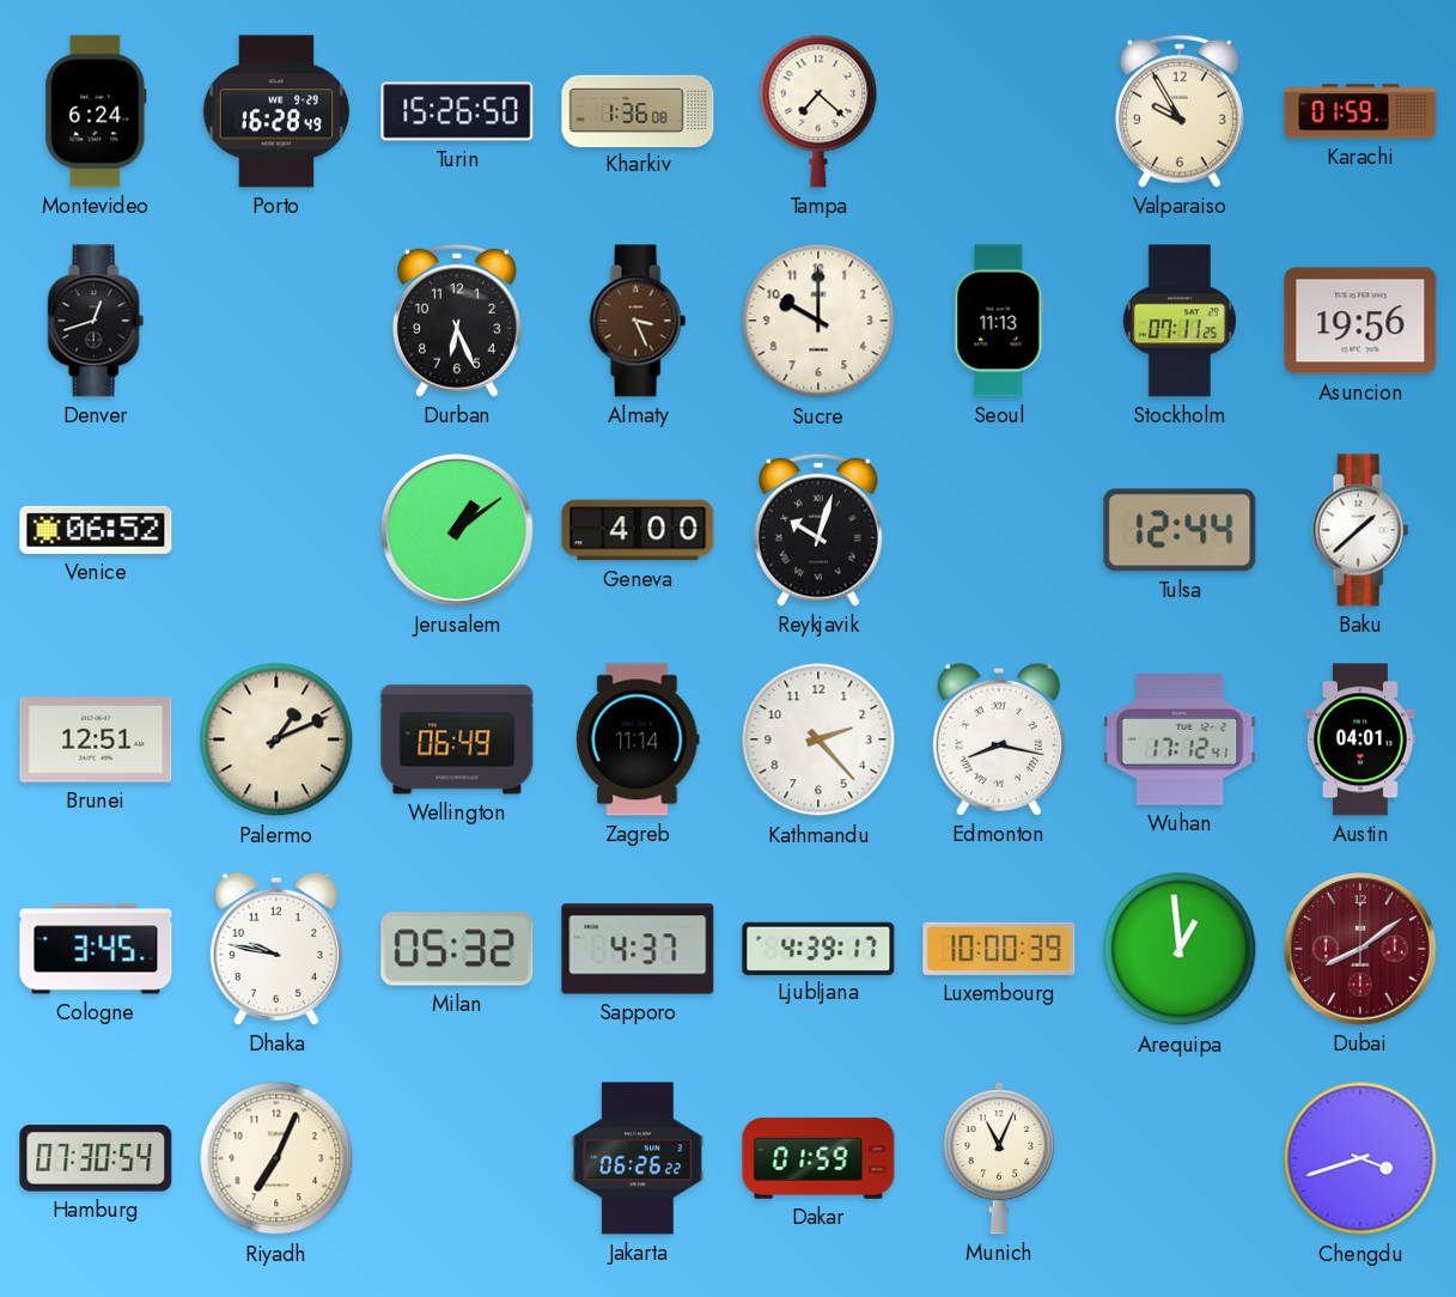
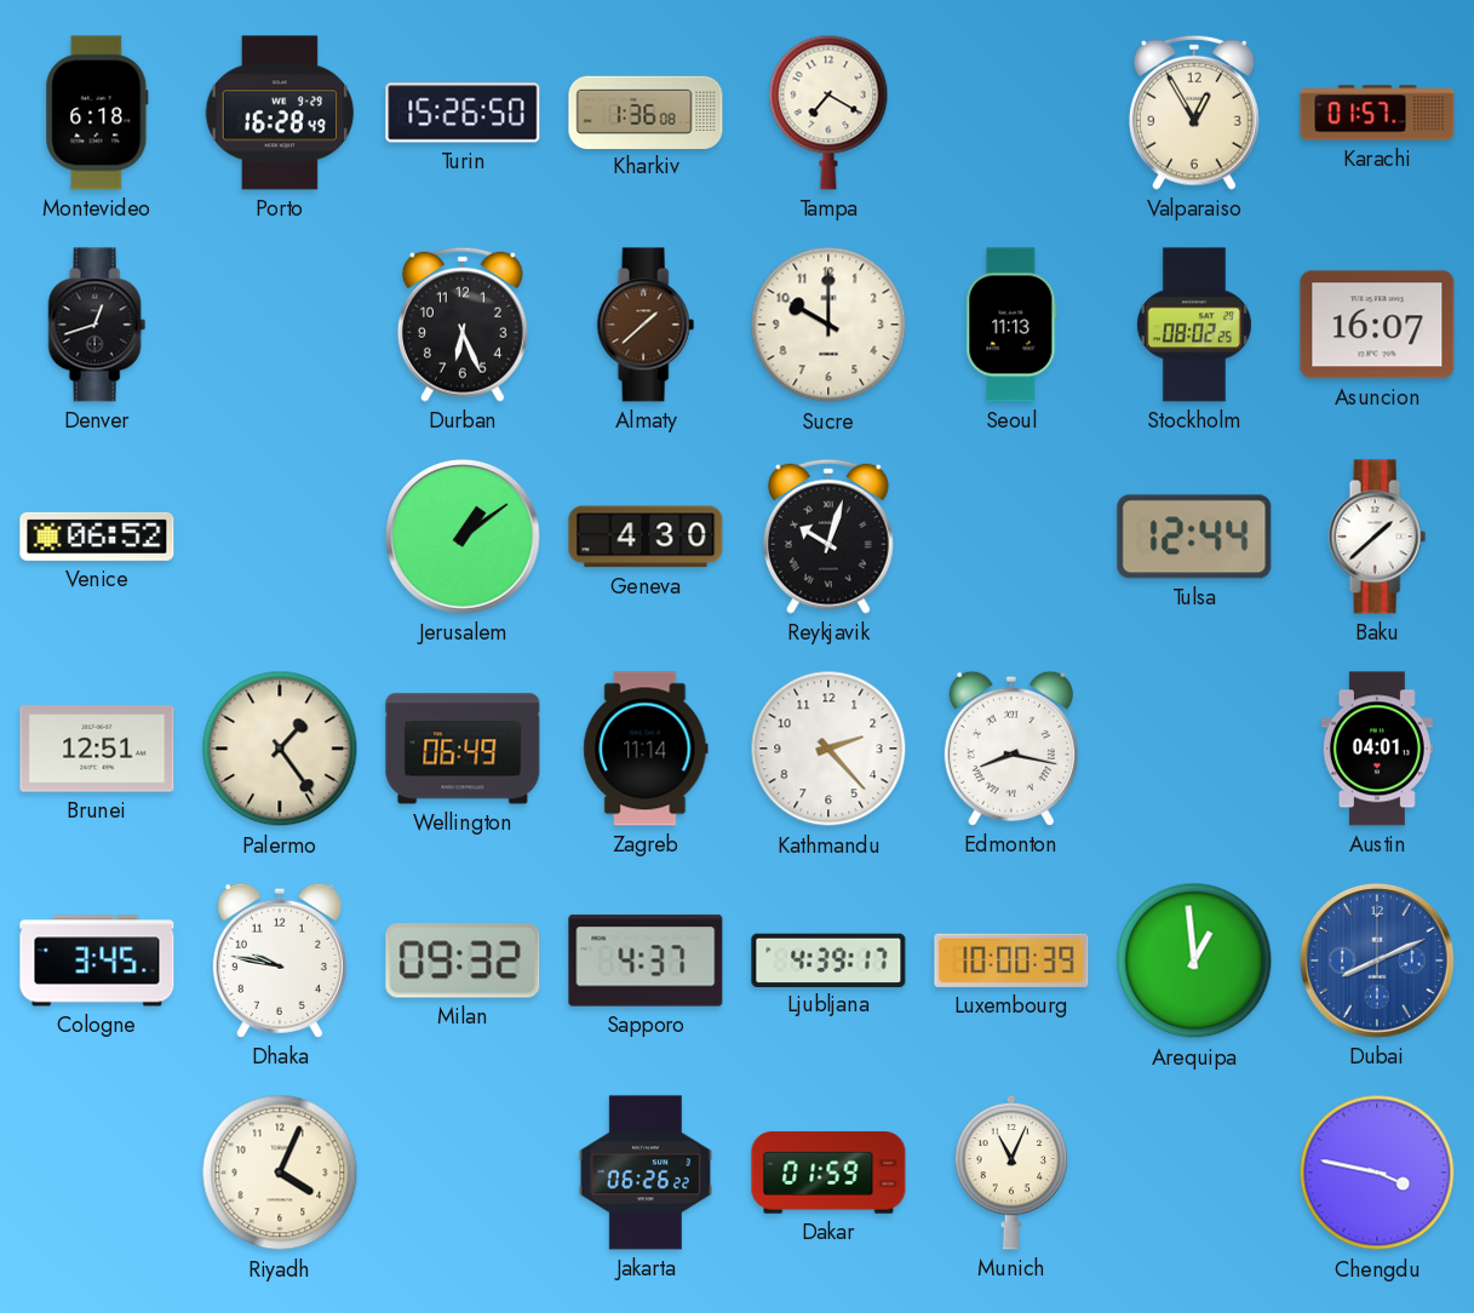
Montevideo: 6:24 -> 6:18 (97, 113)
Tampa: 7:22 -> 7:20 (828, 113)
Valparaiso: 9:55 -> 12:55 (1194, 113)
Karachi: 01:59 -> 01:57 (1377, 113)
Almaty: 3:26 -> 1:38 (646, 325)
Stockholm: 07:11 -> 08:02 (1194, 325)
Asuncion: 19:56 -> 16:07 (1377, 325)
Geneva: 4:00 -> 4:30 (646, 537)
Palermo: 1:11 -> 1:24 (280, 749)
Wuhan: 17:12 -> none (1180, 739)
Milan: 05:32 -> 09:32 (463, 961)
Dubai: 8:09 -> 8:11 (1378, 962)
Dubai dial: burgundy -> blue (1378, 962)
Hamburg: 07:30 -> none (96, 1158)
Riyadh: 7:04 -> 4:04 (280, 1172)
Chengdu: 3:42 -> 3:47 (1377, 1172)
